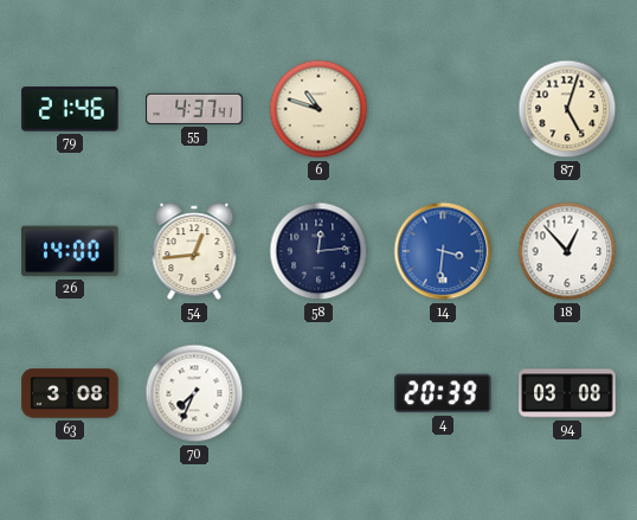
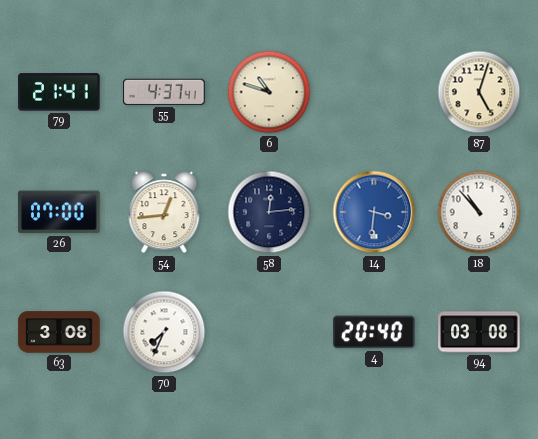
79: 21:46 -> 21:41 (59, 92)
26: 14:00 -> 07:00 (59, 212)
18: 12:53 -> 10:53 (479, 212)
4: 20:39 -> 20:40 (374, 332)
